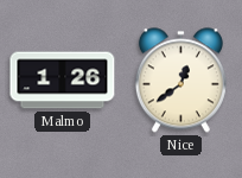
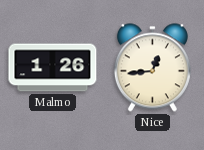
Nice: 12:39 -> 12:44 (152, 68)
